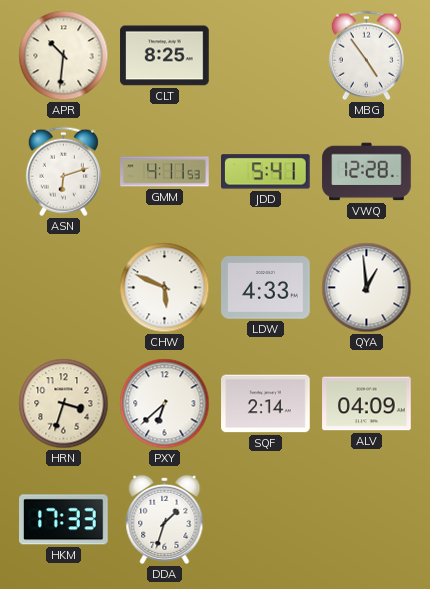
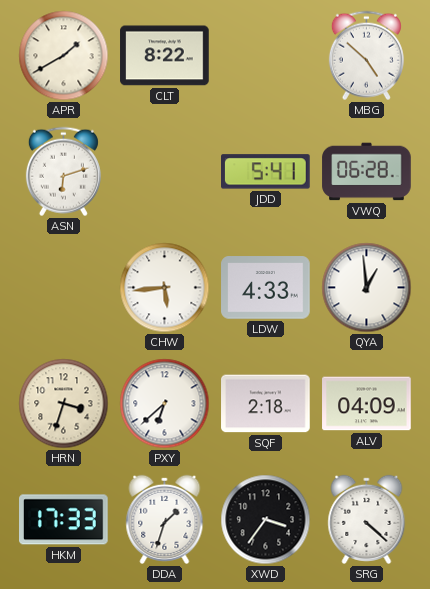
APR: 10:31 -> 1:40 (64, 56)
CLT: 8:25 -> 8:22 (165, 56)
MBG: 4:54 -> 4:52 (366, 56)
GMM: 4:11 -> none (165, 172)
VWQ: 12:28 -> 06:28 (367, 172)
CHW: 5:49 -> 5:44 (165, 288)
SQF: 2:14 -> 2:18 (266, 404)
XWD: none -> 3:36 (266, 520)
SRG: none -> 4:22 (367, 519)
